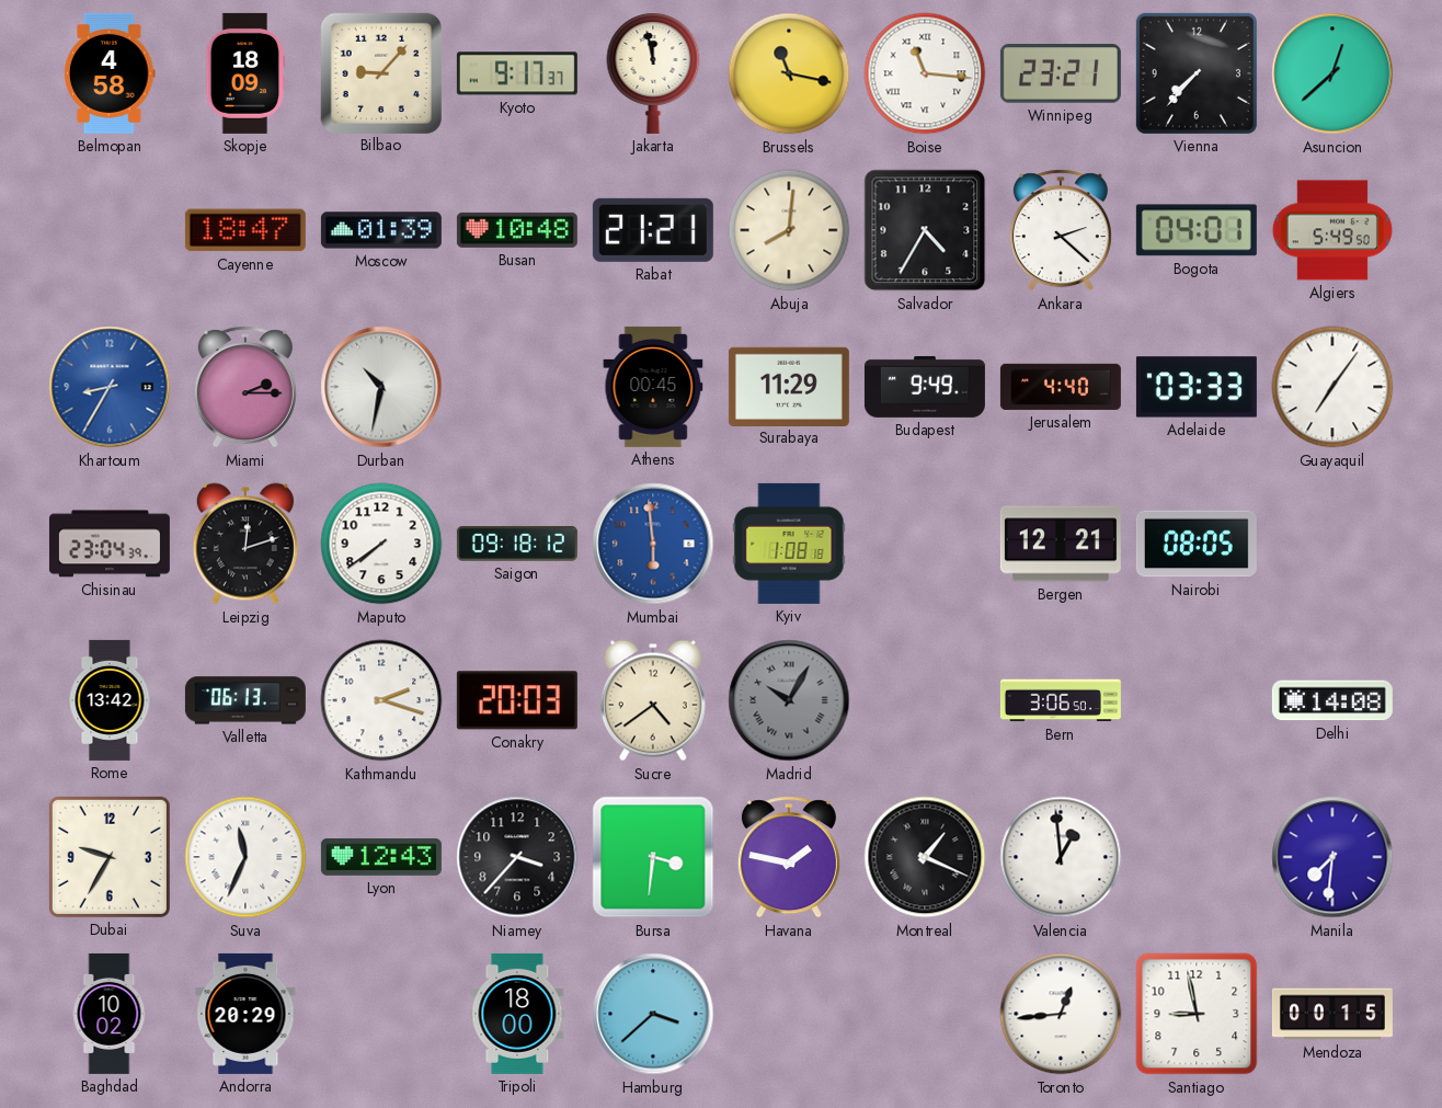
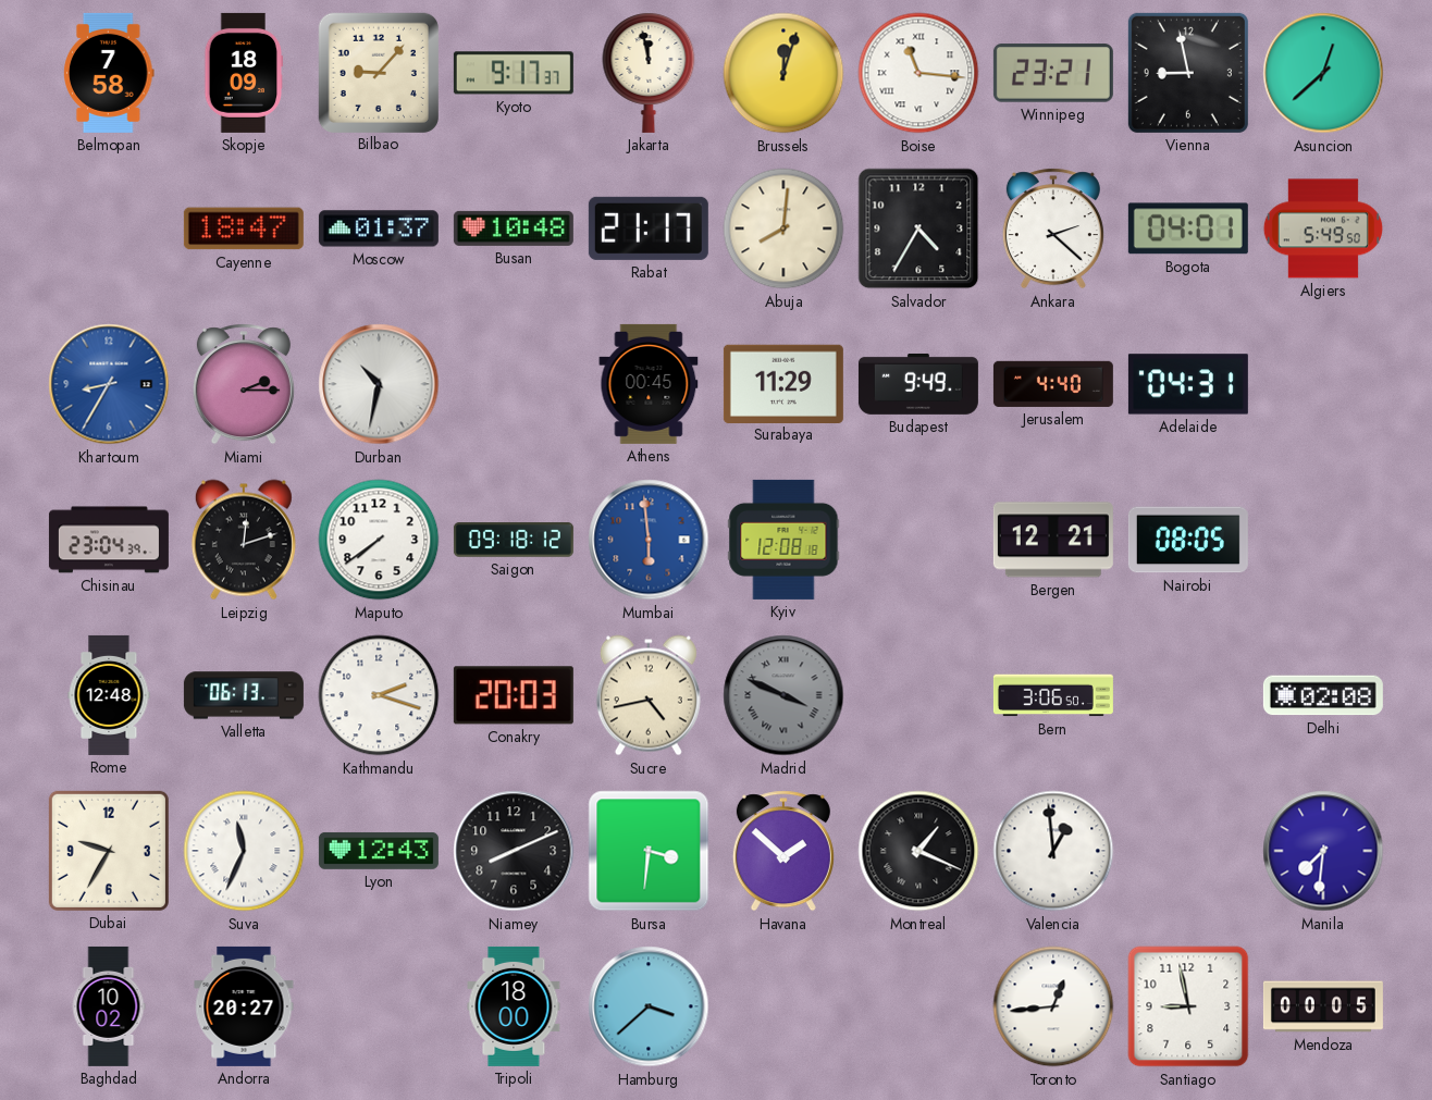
Belmopan: 4:58 -> 7:58 (110, 73)
Brussels: 11:17 -> 12:03 (783, 73)
Vienna: 7:37 -> 8:58 (1188, 73)
Moscow: 01:39 -> 01:37 (379, 228)
Rabat: 21:21 -> 21:17 (649, 228)
Adelaide: 03:33 -> 04:31 (1188, 384)
Guayaquil: 7:06 -> none (1332, 387)
Kyiv: 1:08 -> 12:08 (783, 540)
Rome: 13:42 -> 12:48 (109, 695)
Sucre: 4:39 -> 4:43 (649, 695)
Madrid: 10:05 -> 3:49 (783, 695)
Delhi: 14:08 -> 02:08 (1323, 695)
Niamey: 3:37 -> 8:11 (514, 851)
Havana: 1:47 -> 1:52 (783, 851)
Andorra: 20:29 -> 20:27 (244, 1006)
Mendoza: 00:15 -> 00:05 (1323, 1006)
